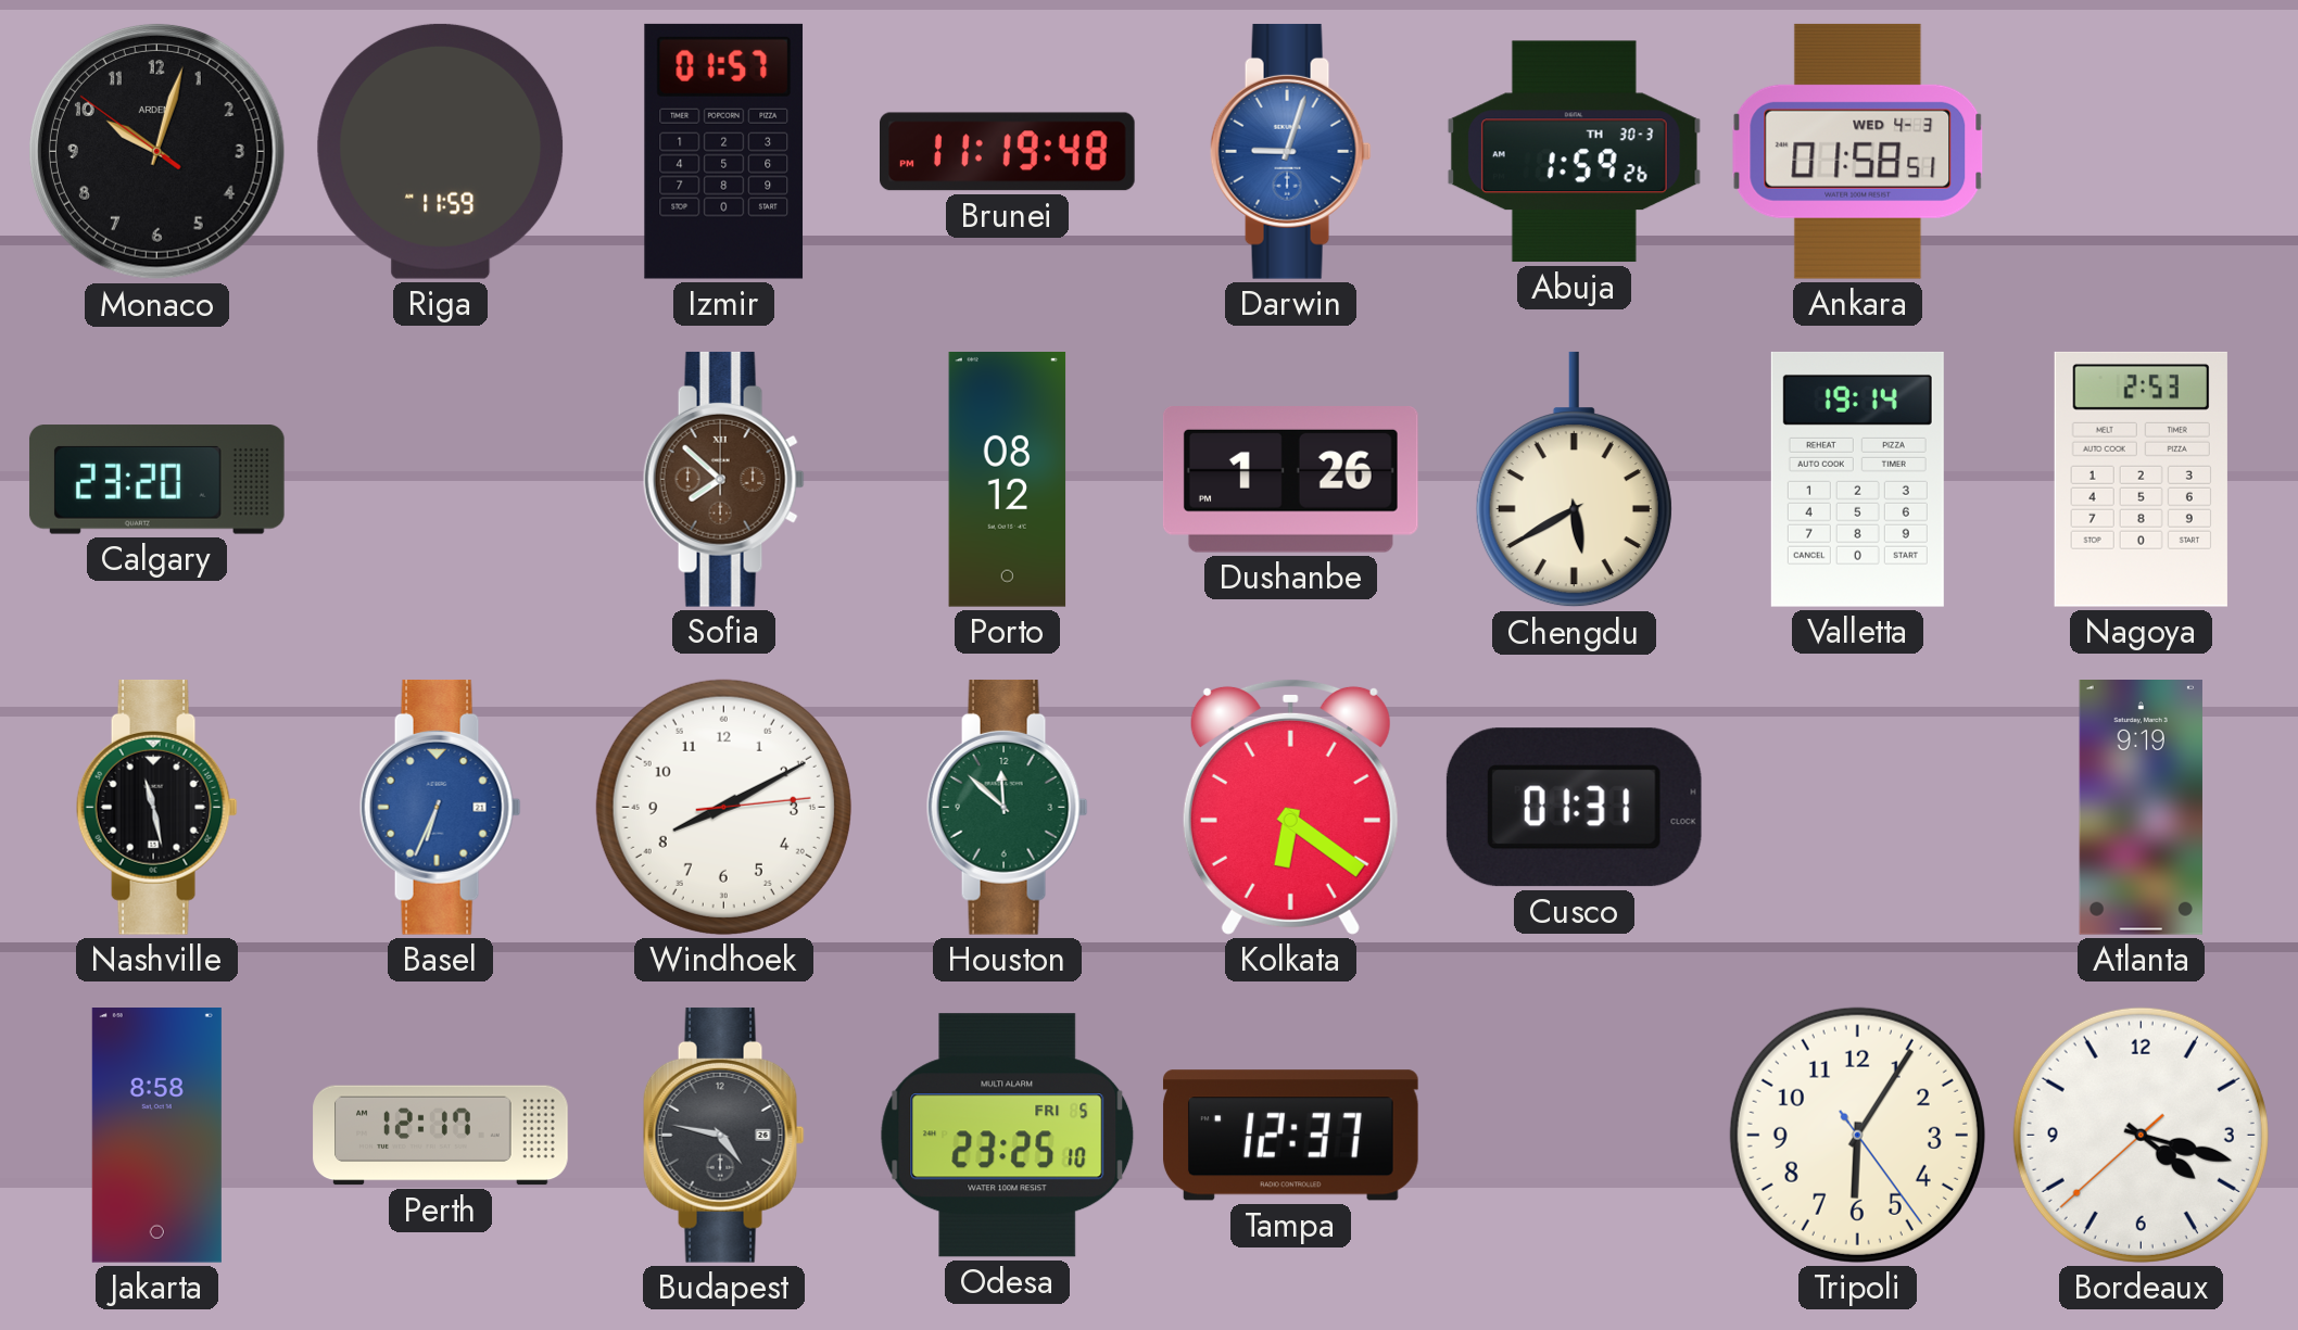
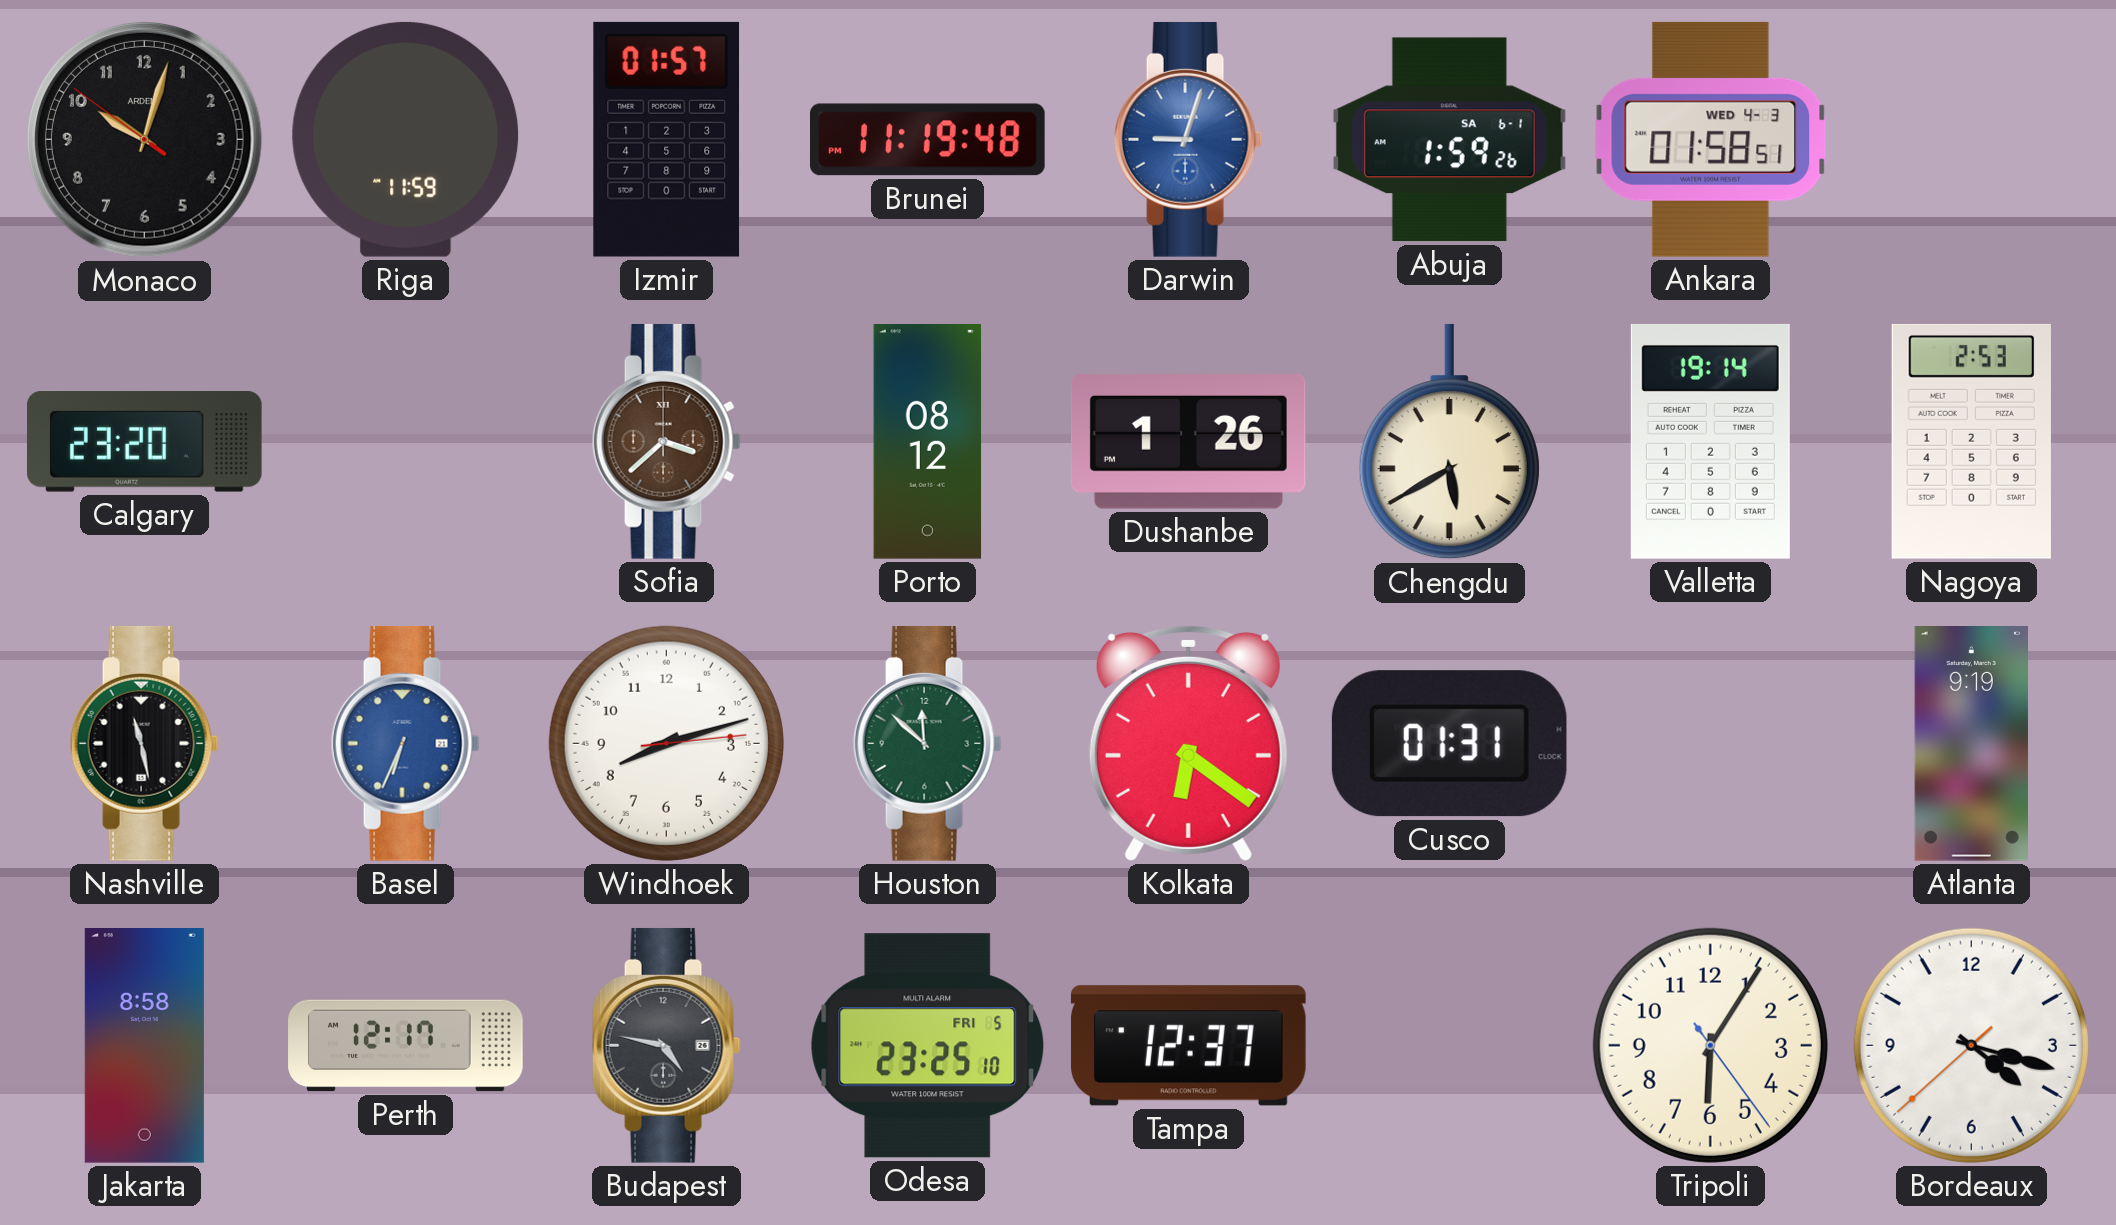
Abuja date: TH 30-3 -> SA 6-1 (1449, 140)
Sofia: 7:52 -> 3:38 (666, 441)
Windhoek: 8:10 -> 8:12 (666, 743)
